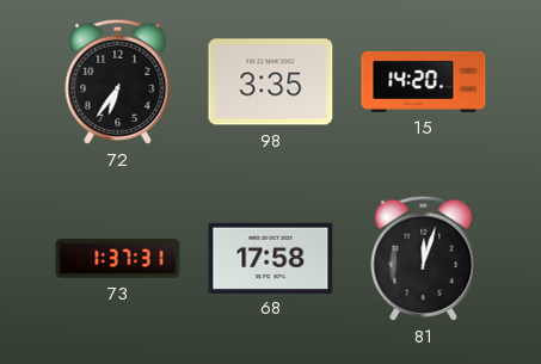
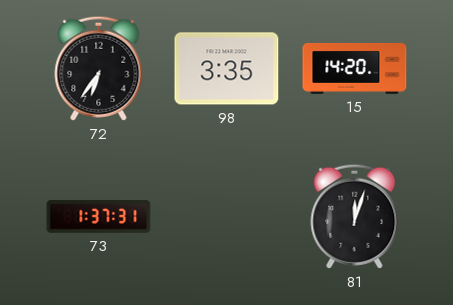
68: 17:58 -> none (271, 258)
